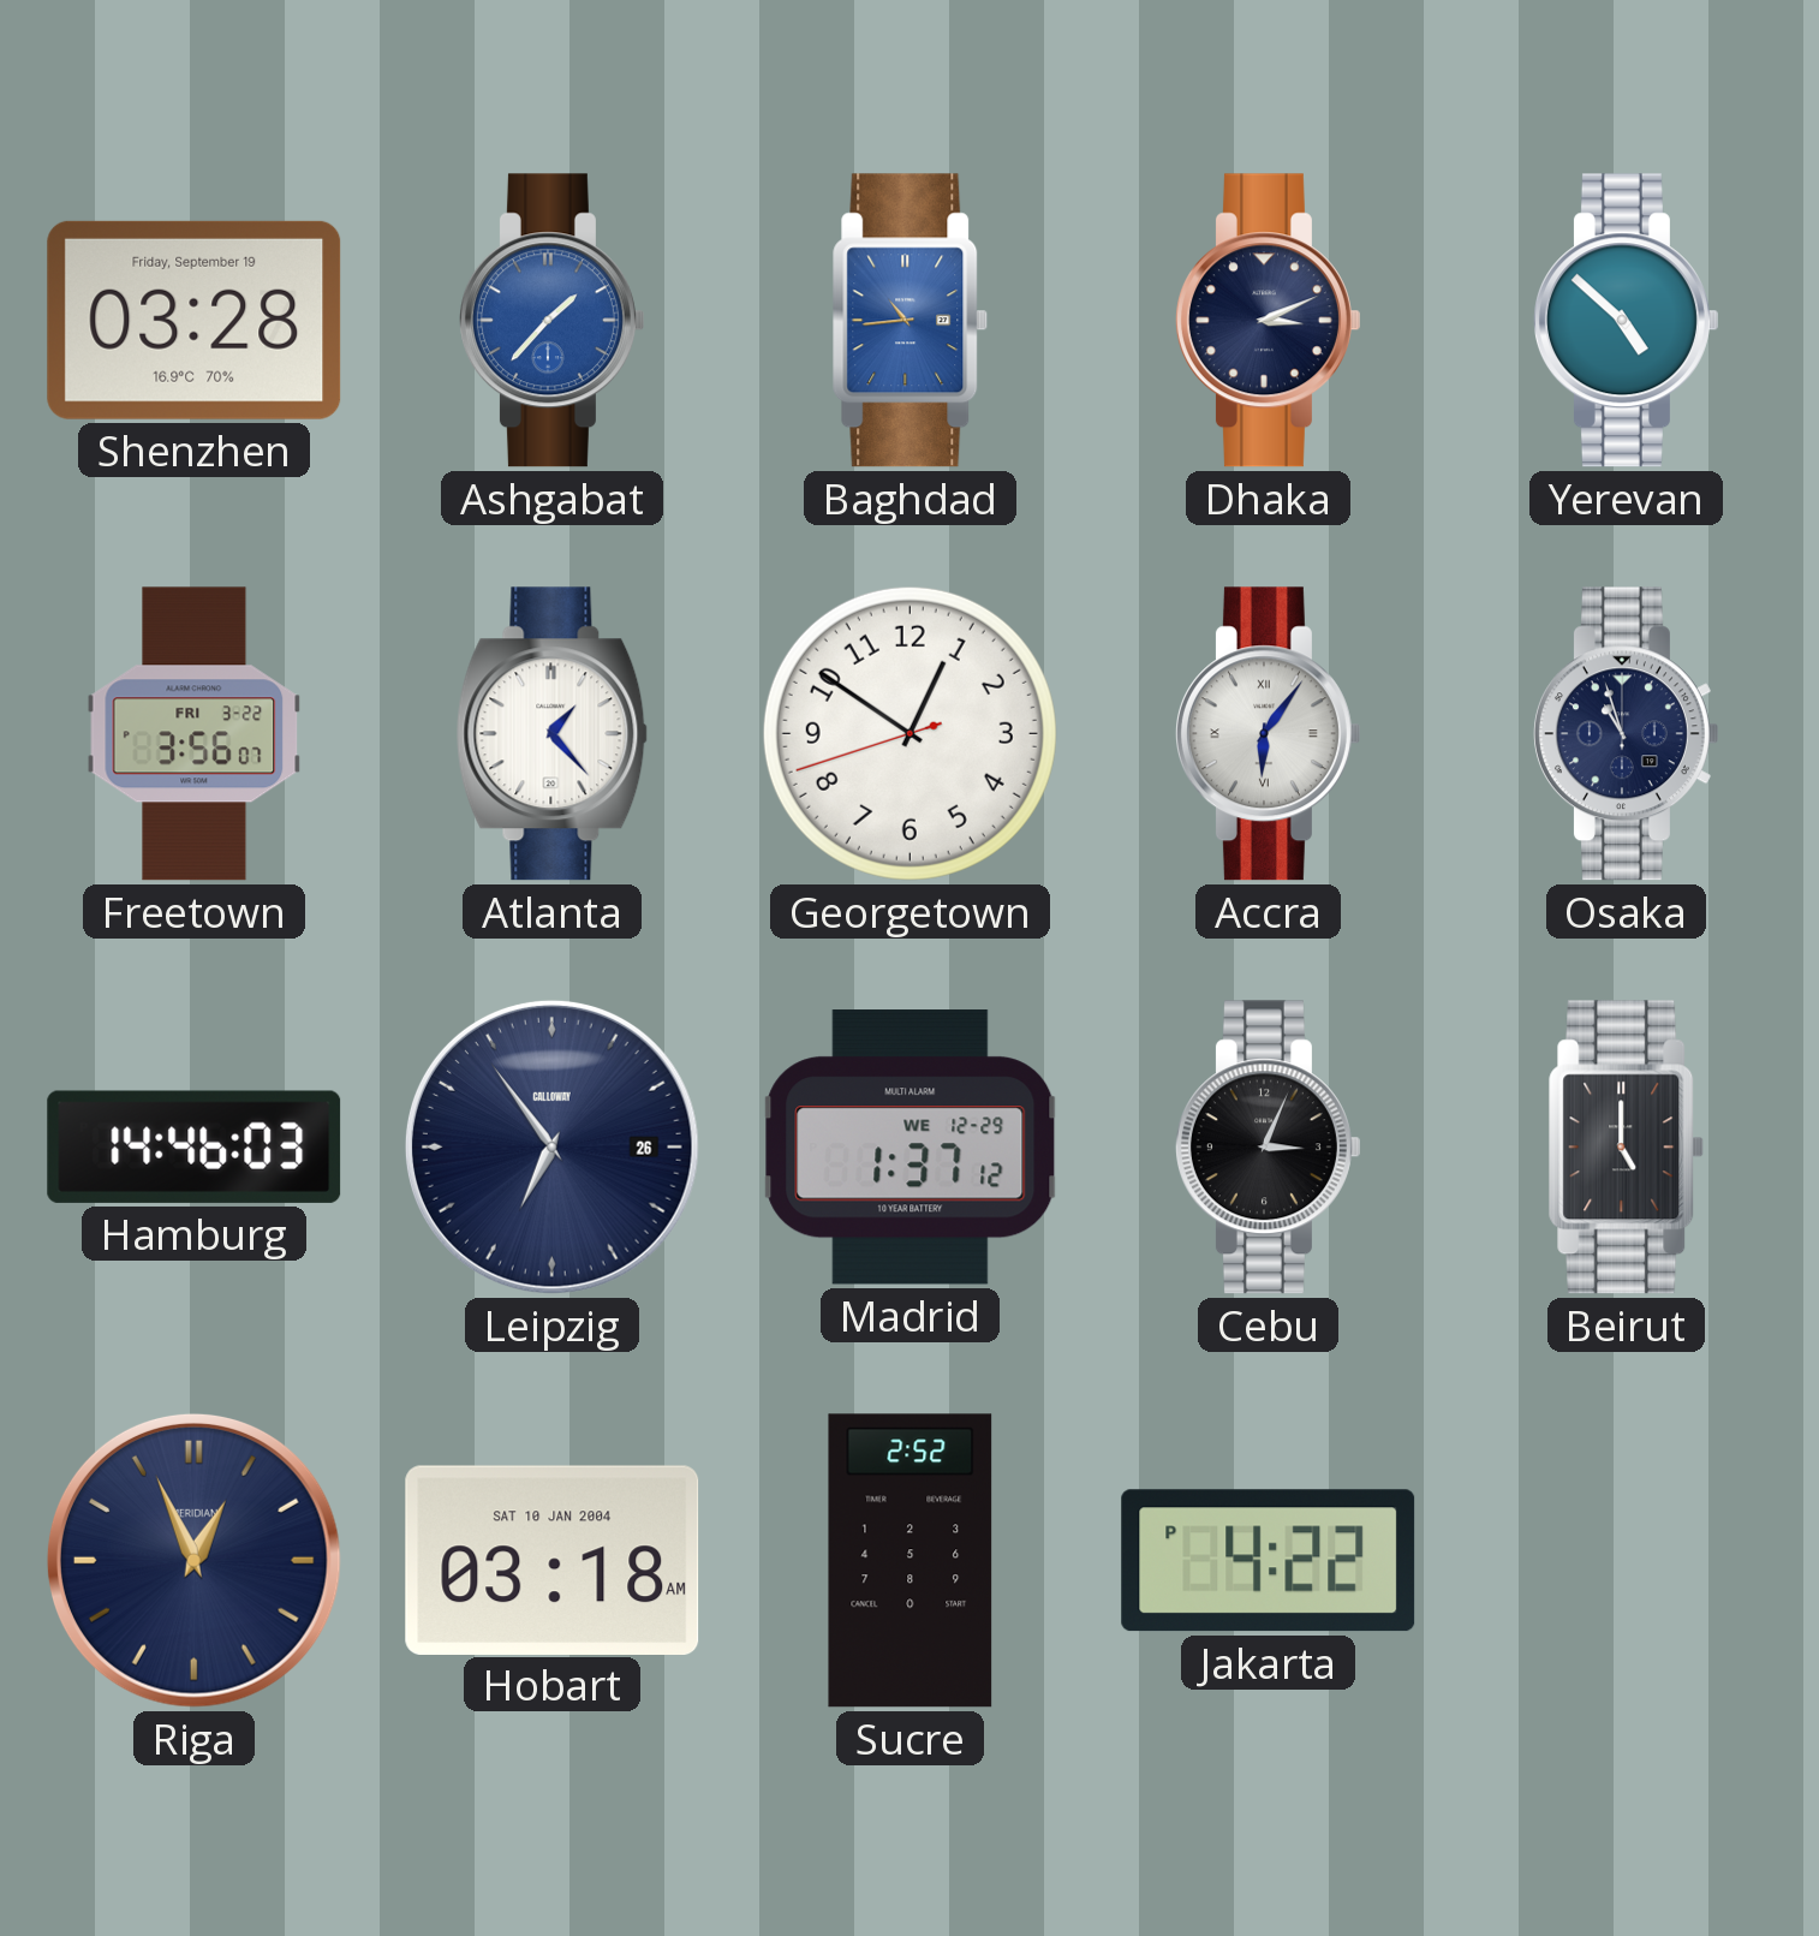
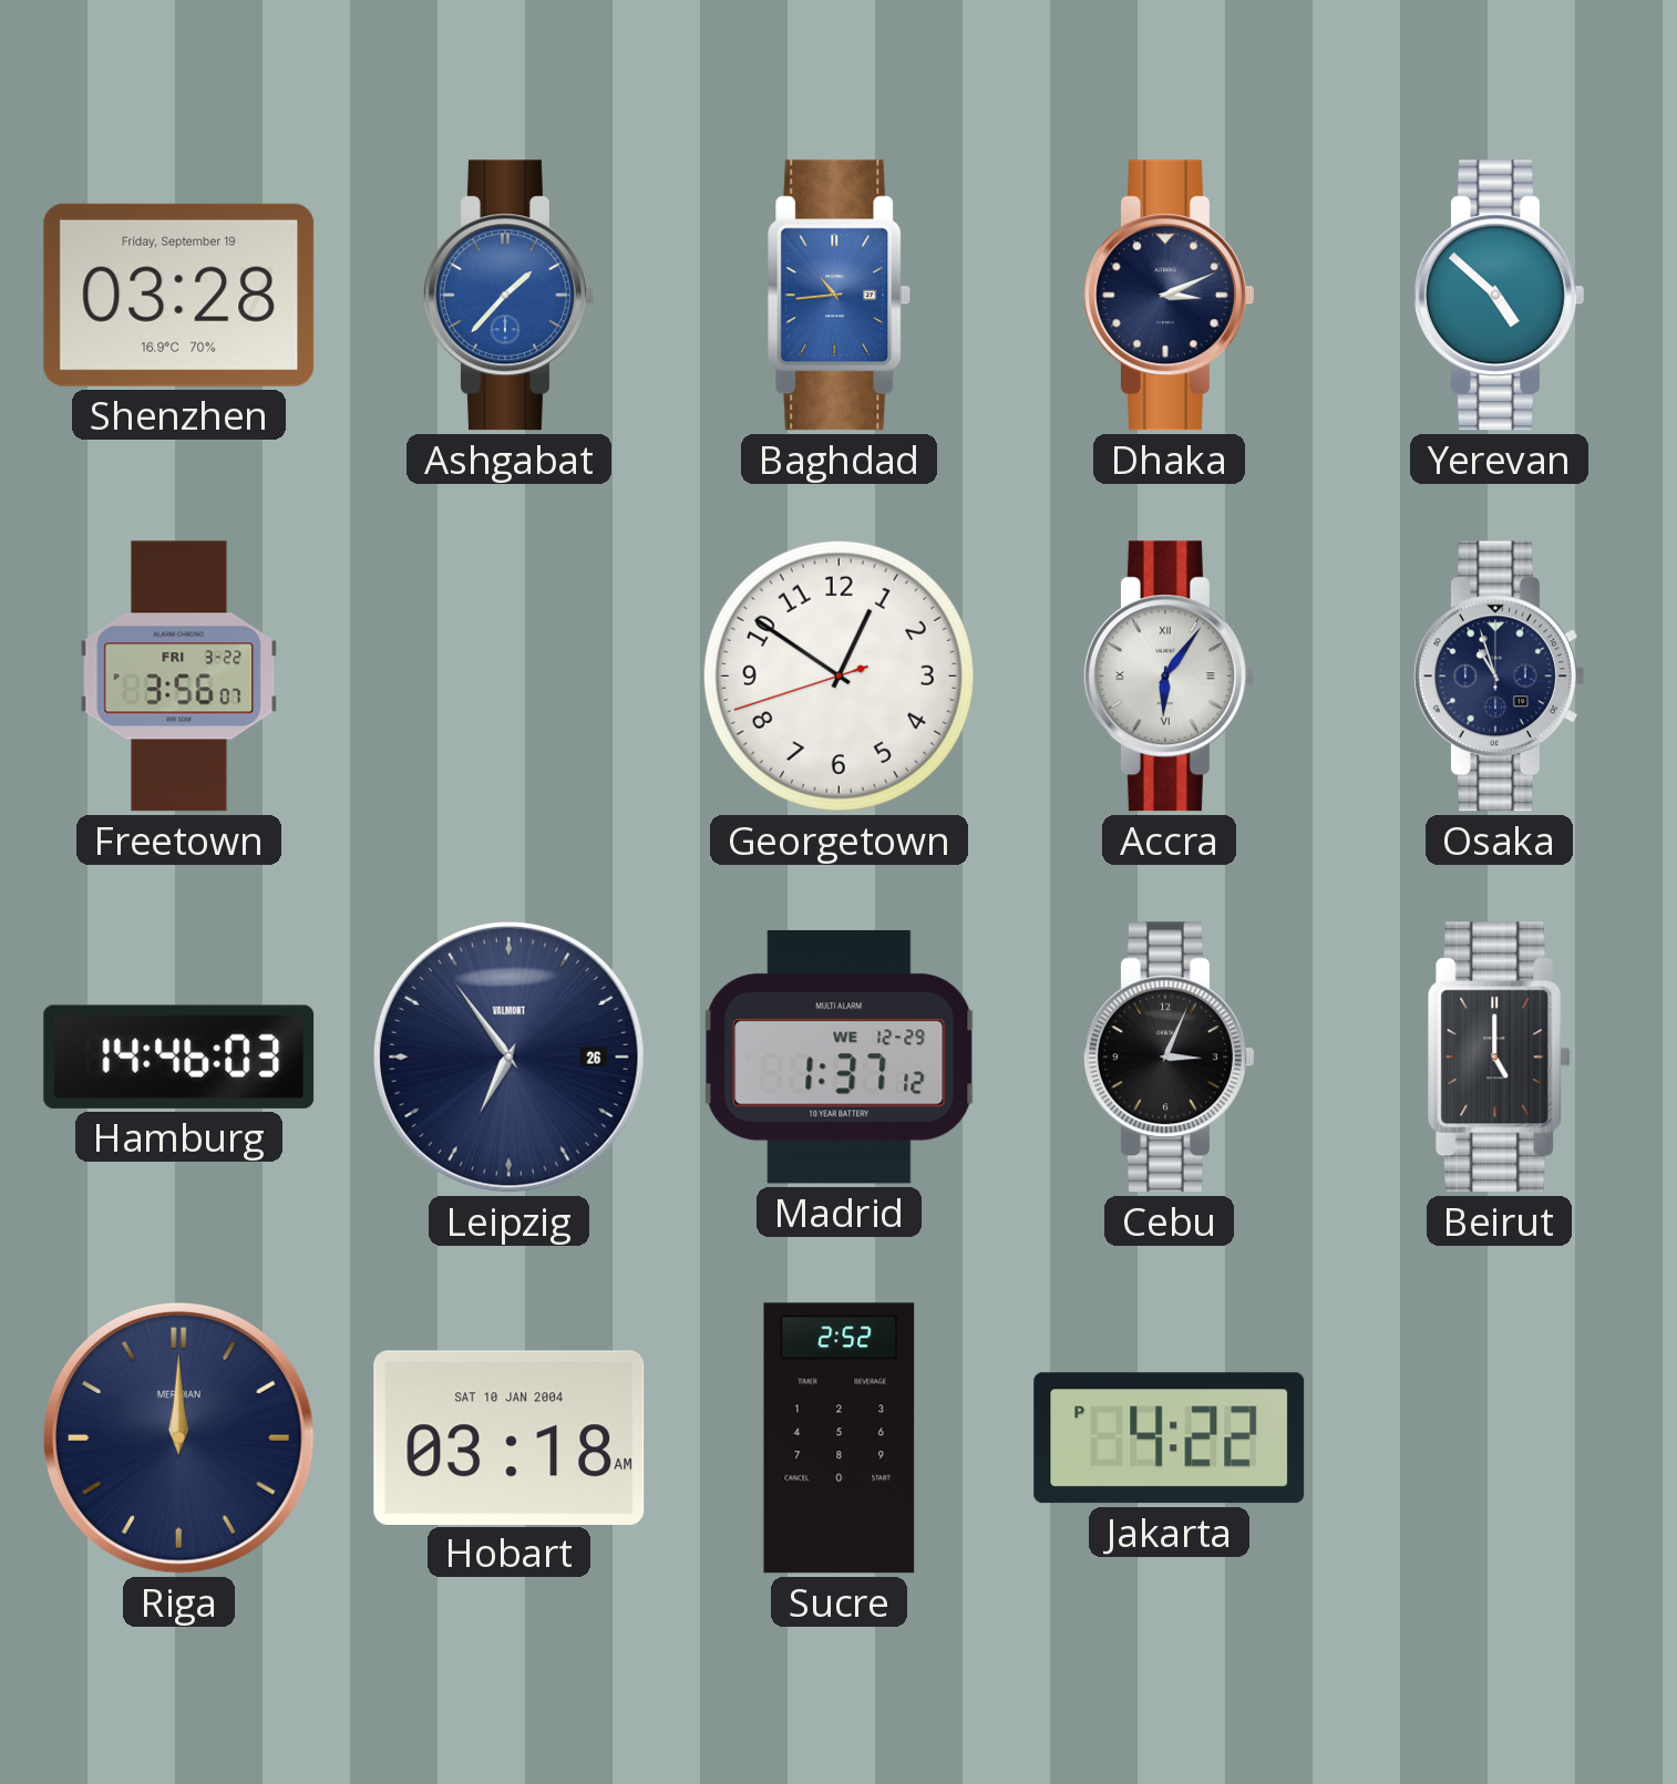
Atlanta: 1:23 -> none (553, 734)
Leipzig brand: CALLOWAY -> VALMONT (508, 1056)
Riga: 12:56 -> 12:00 (178, 1437)
